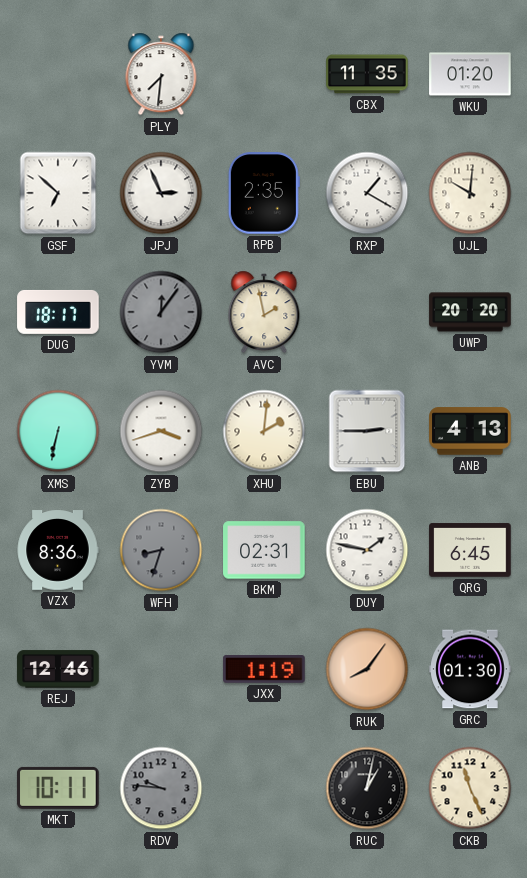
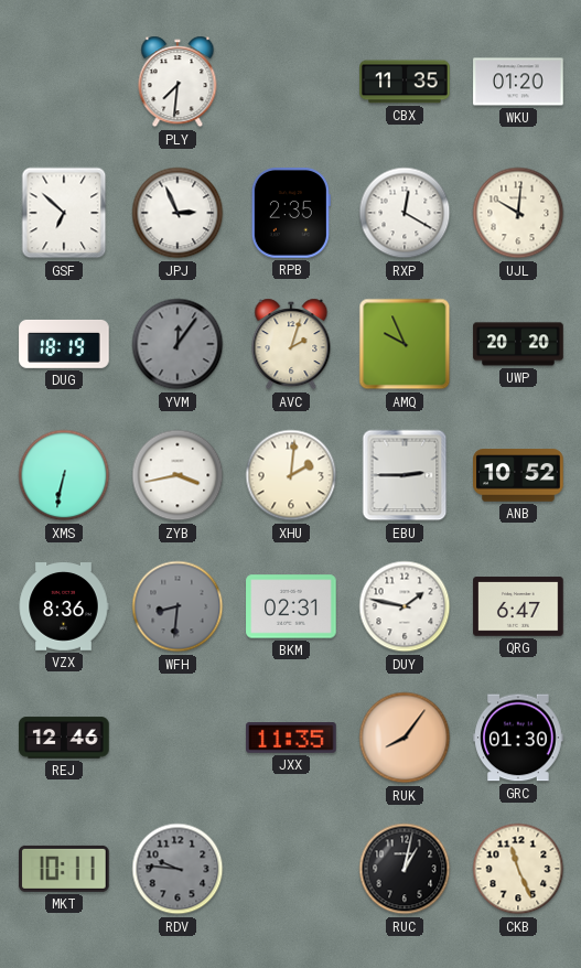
RXP: 1:20 -> 12:20 (405, 213)
DUG: 18:17 -> 18:19 (64, 344)
AVC: 1:58 -> 2:03 (291, 344)
AMQ: none -> 9:56 (405, 344)
ZYB: 3:42 -> 3:43 (177, 475)
ANB: 4:13 -> 10:52 (518, 475)
WFH: 8:33 -> 8:31 (177, 606)
QRG: 6:45 -> 6:47 (518, 606)
JXX: 1:19 -> 11:35 (291, 739)
